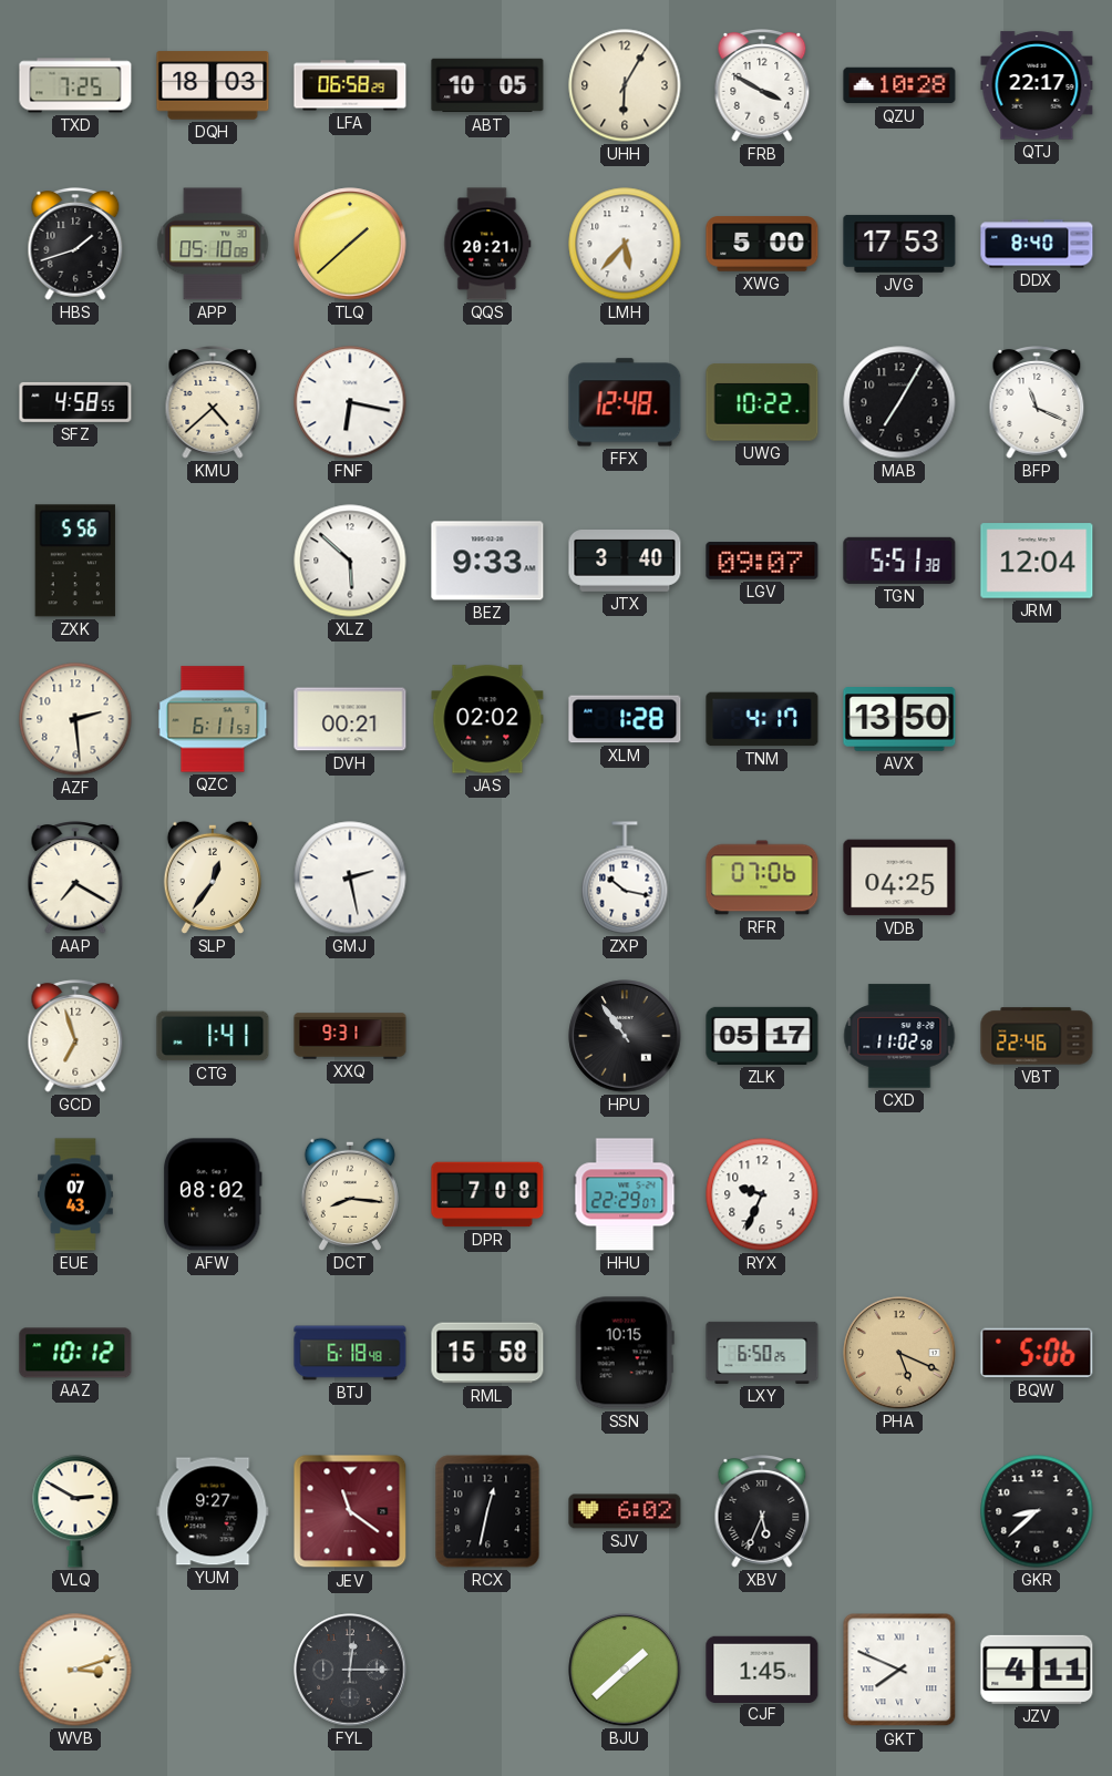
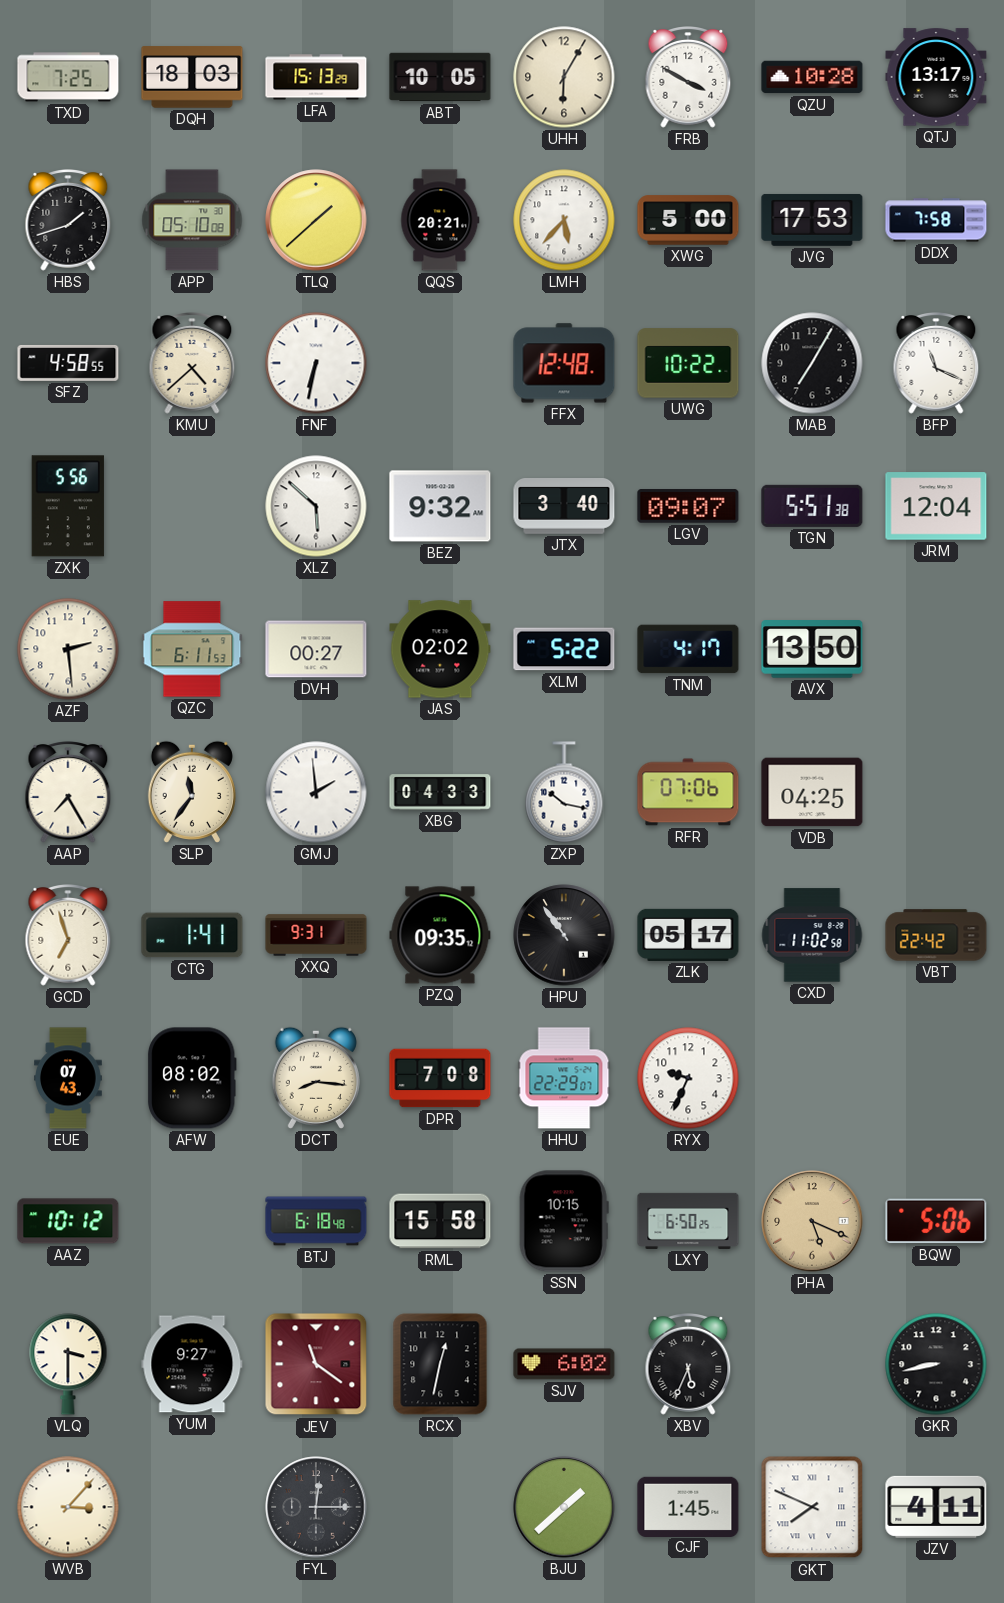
LFA: 06:58 -> 15:13 (316, 77)
QTJ: 22:17 -> 13:17 (936, 77)
DDX: 8:40 -> 7:58 (936, 220)
FNF: 6:17 -> 6:32 (316, 363)
BEZ: 9:33 -> 9:32 (440, 506)
DVH: 00:21 -> 00:27 (316, 649)
XLM: 1:28 -> 5:22 (564, 649)
AAP: 7:20 -> 7:25 (68, 793)
SLP: 12:36 -> 11:36 (192, 792)
GMJ: 2:28 -> 1:59 (316, 792)
XBG: none -> 04:33 (440, 792)
PZQ: none -> 09:35 (440, 935)
VBT: 22:46 -> 22:42 (936, 935)
VLQ: 2:50 -> 3:30 (68, 1364)
GKR: 8:38 -> 8:43 (936, 1364)
WVB: 3:12 -> 3:07 (68, 1507)
